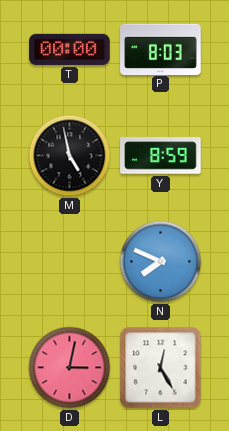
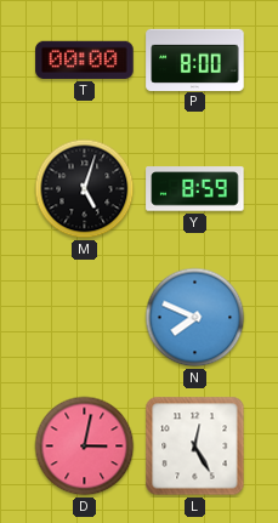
P: 8:03 -> 8:00 (195, 59)
M: 4:58 -> 5:03 (85, 189)
